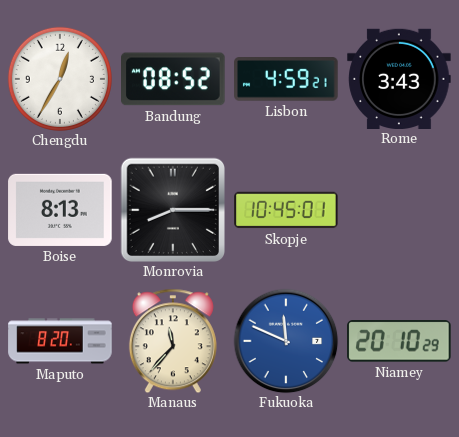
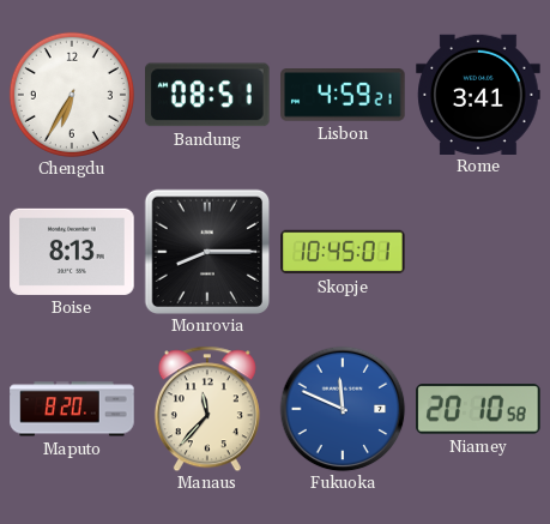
Chengdu: 12:35 -> 6:35 (72, 95)
Bandung: 08:52 -> 08:51 (207, 95)
Rome: 3:43 -> 3:41 (478, 94)
Niamey: 20:10:29 -> 20:10:58 (478, 409)
